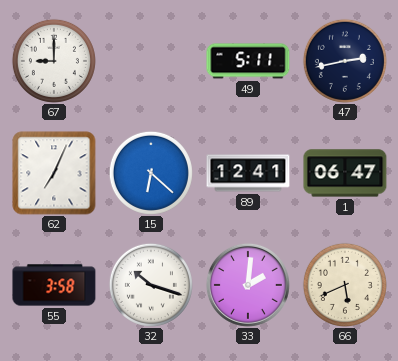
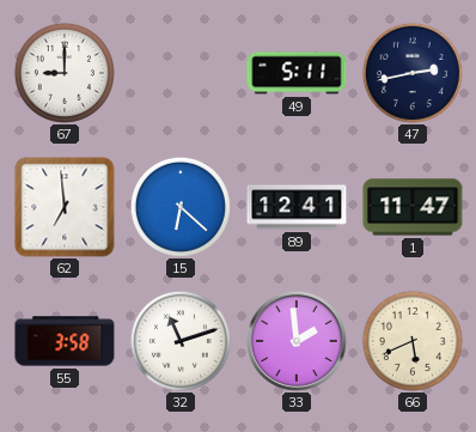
62: 7:04 -> 6:59 (65, 207)
1: 06:47 -> 11:47 (413, 207)
32: 10:18 -> 11:12 (181, 341)
33: 2:01 -> 1:59 (297, 341)
